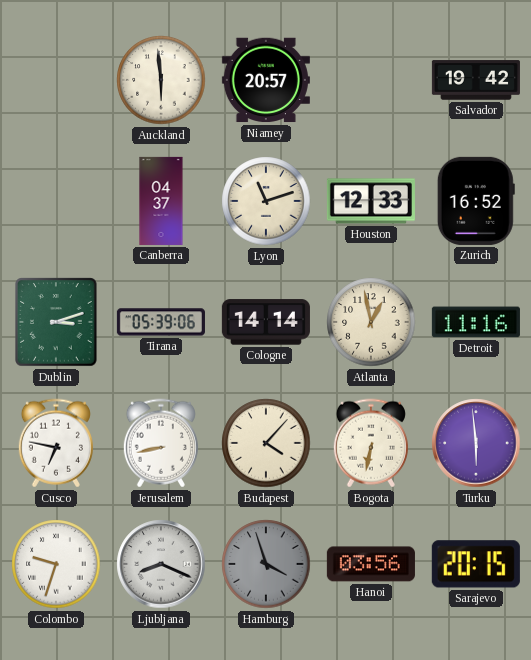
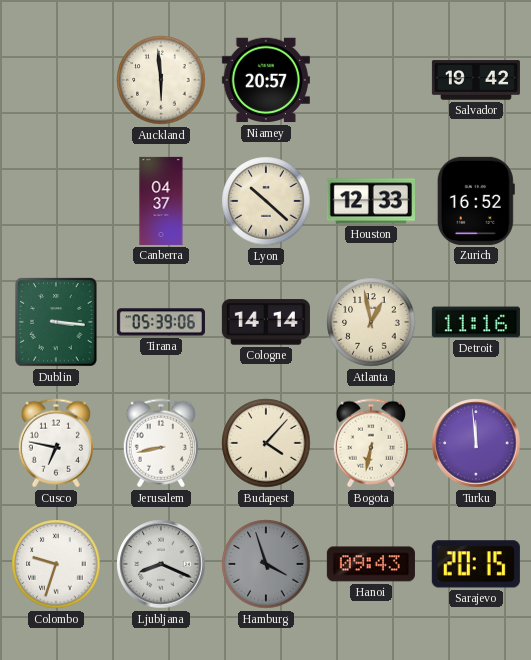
Lyon: 11:12 -> 10:22 (266, 201)
Dublin: 3:12 -> 3:16 (56, 322)
Turku: 5:59 -> 11:59 (476, 443)
Hanoi: 03:56 -> 09:43 (371, 564)
